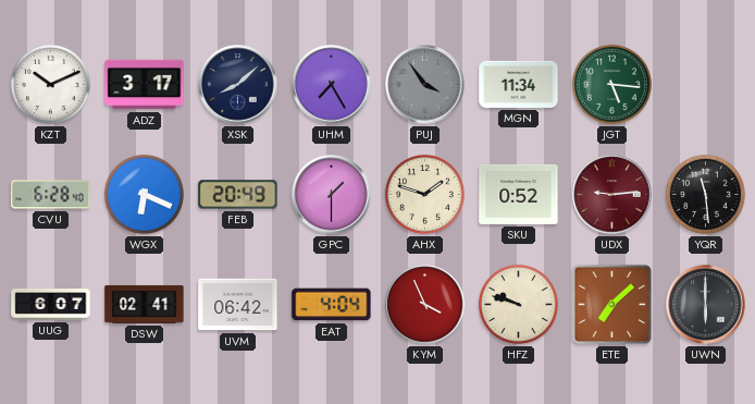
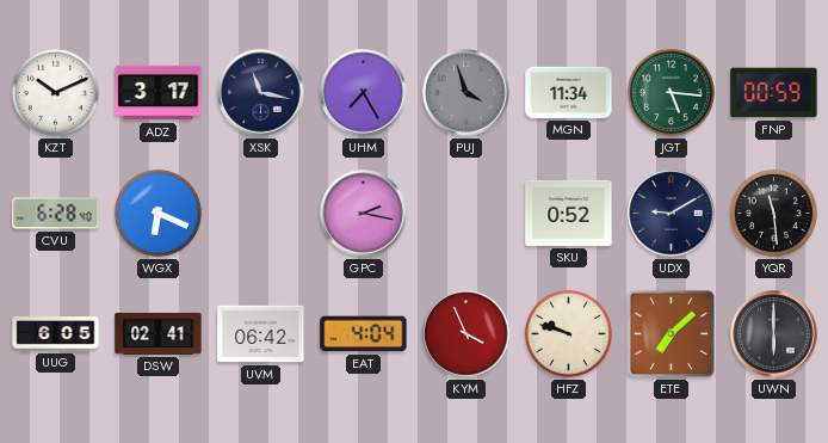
XSK: 8:08 -> 11:17 (261, 93)
PUJ: 3:54 -> 3:57 (466, 93)
FNP: none -> 00:59 (774, 93)
FEB: 20:49 -> none (238, 195)
GPC: 1:30 -> 2:17 (364, 214)
AHX: 1:48 -> none (424, 194)
UDX: 9:14 -> 9:10 (672, 214)
UDX dial: burgundy -> navy (672, 214)
UUG: 6:07 -> 6:05 (56, 334)
